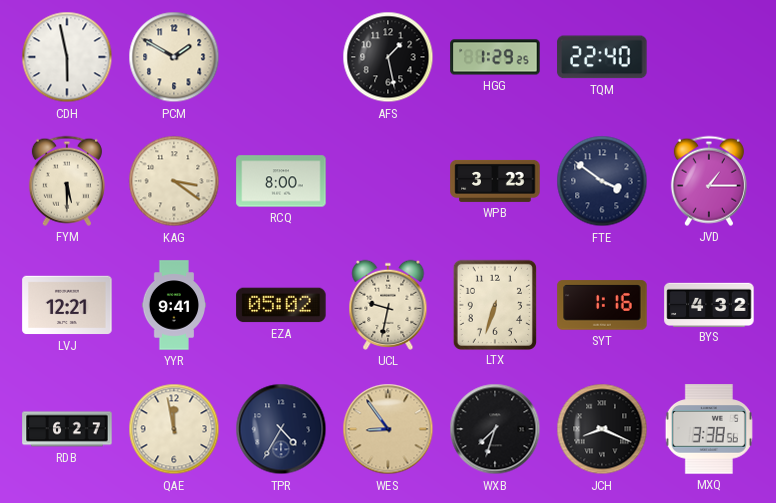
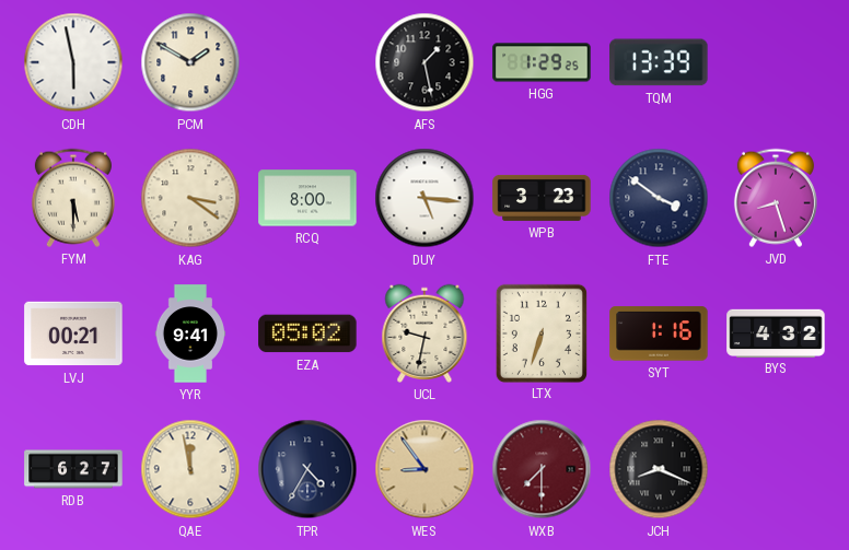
TQM: 22:40 -> 13:39 (659, 62)
DUY: none -> 5:16 (425, 198)
JVD: 1:15 -> 8:27 (776, 198)
LVJ: 12:21 -> 00:21 (73, 333)
WXB: 7:33 -> 7:30 (542, 469)
WXB dial: black -> burgundy (542, 469)
MXQ: 3:38 -> none (709, 429)
